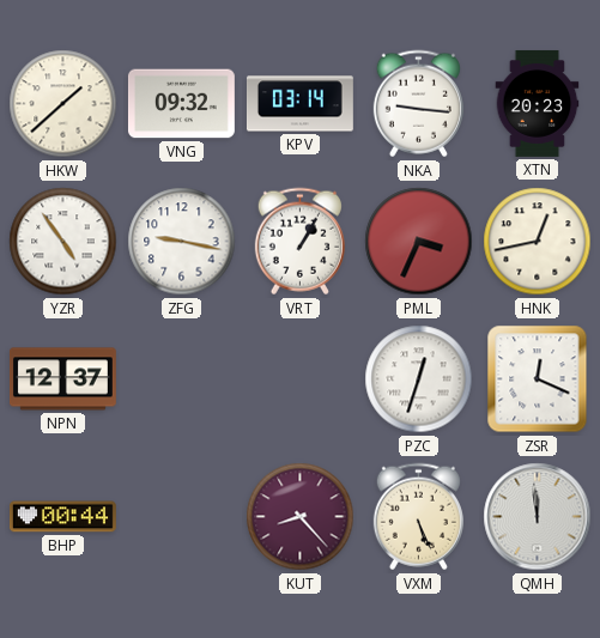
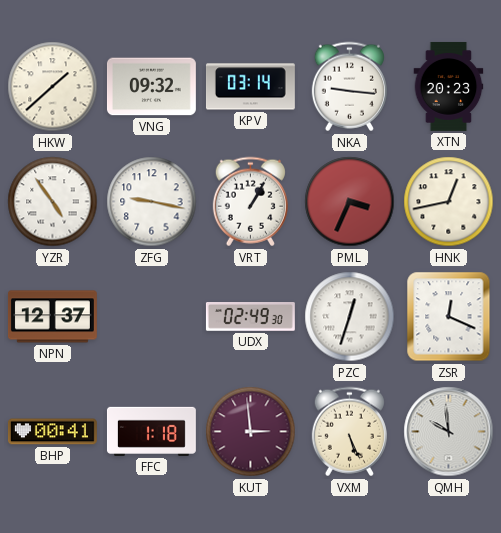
UDX: none -> 02:49 (250, 317)
BHP: 00:44 -> 00:41 (52, 432)
FFC: none -> 1:18 (151, 431)
KUT: 8:23 -> 2:59 (251, 432)
QMH: 11:59 -> 9:59 (449, 432)
